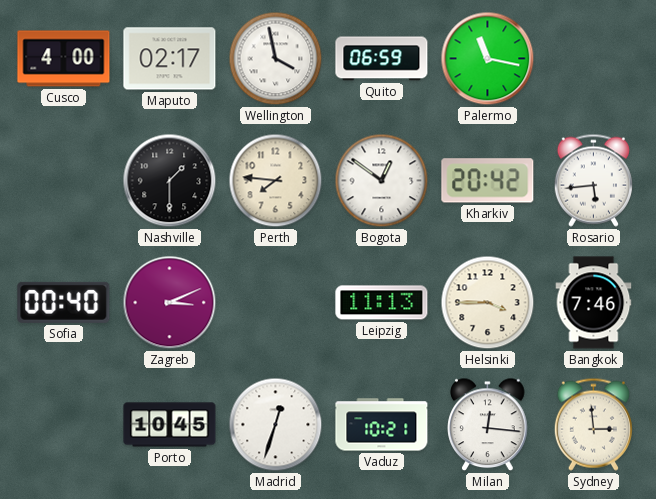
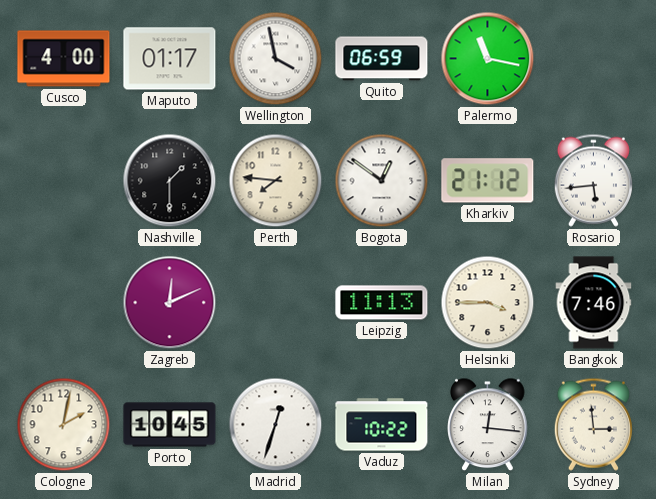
Maputo: 02:17 -> 01:17 (170, 59)
Kharkiv: 20:42 -> 21:12 (488, 181)
Sofia: 00:40 -> none (64, 302)
Zagreb: 3:11 -> 12:11 (170, 303)
Cologne: none -> 2:02 (64, 425)
Vaduz: 10:21 -> 10:22 (382, 425)
